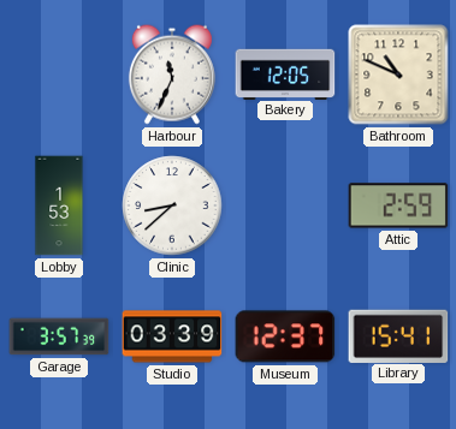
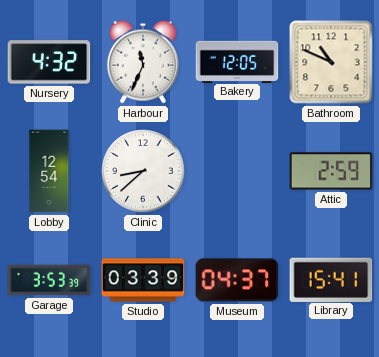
Nursery: none -> 4:32 (49, 62)
Lobby: 1:53 -> 12:54 (49, 171)
Garage: 3:57 -> 3:53 (49, 280)
Museum: 12:37 -> 04:37 (237, 280)
